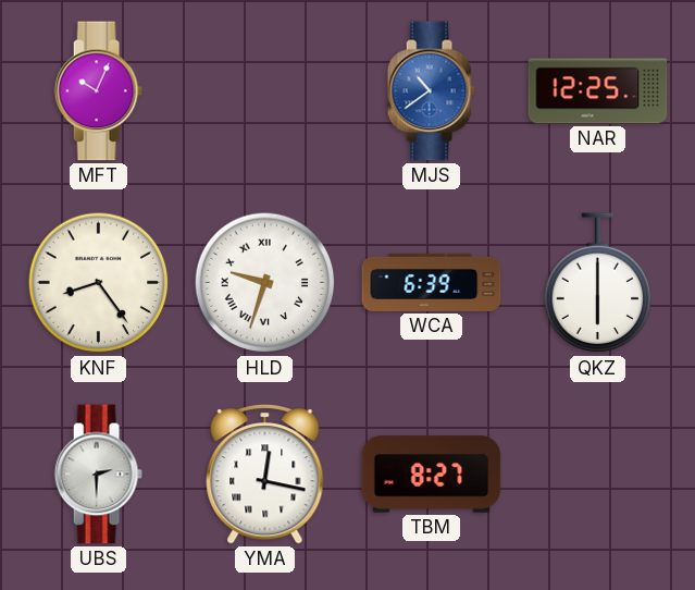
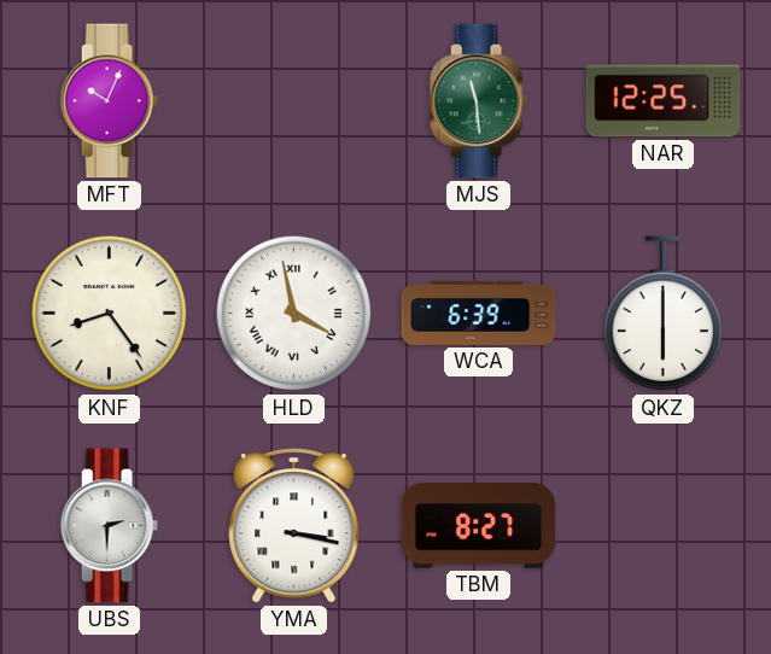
MJS: 10:39 -> 11:29 (478, 101)
MJS dial: blue -> green (478, 101)
HLD: 9:33 -> 3:58 (294, 314)
YMA: 12:17 -> 3:17 (294, 526)
